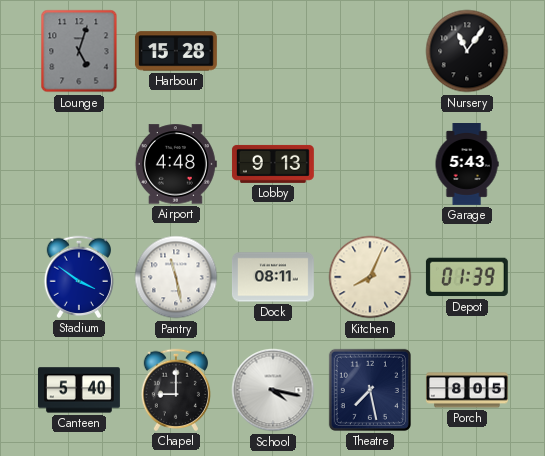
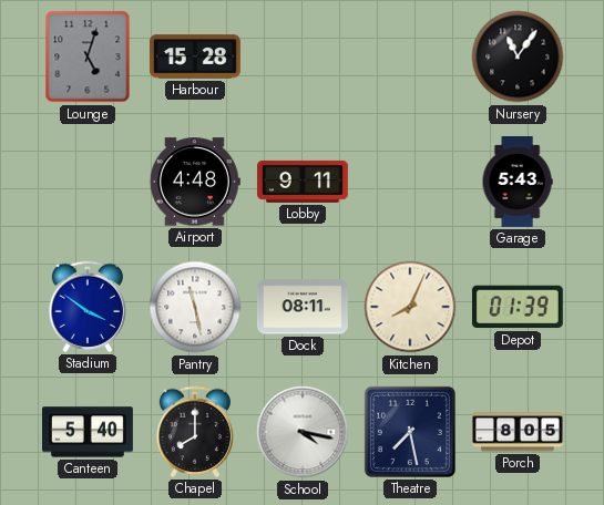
Lobby: 9:13 -> 9:11 (303, 182)
Chapel: 9:00 -> 8:00 (194, 432)
